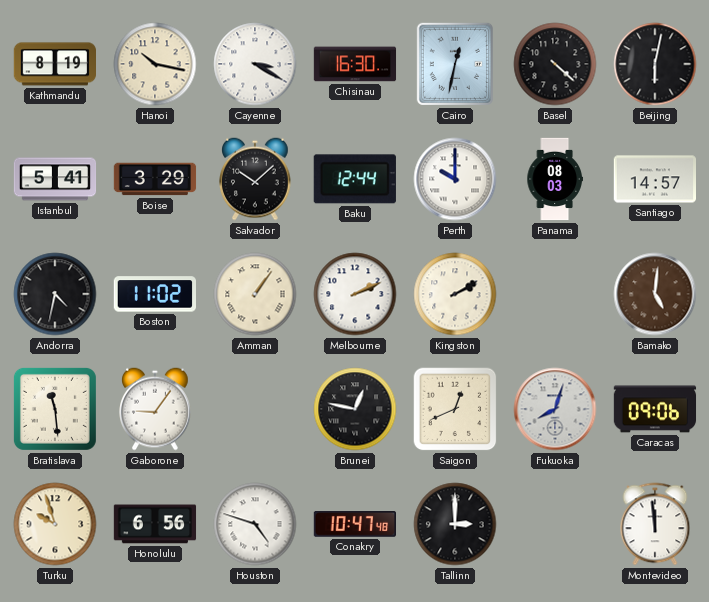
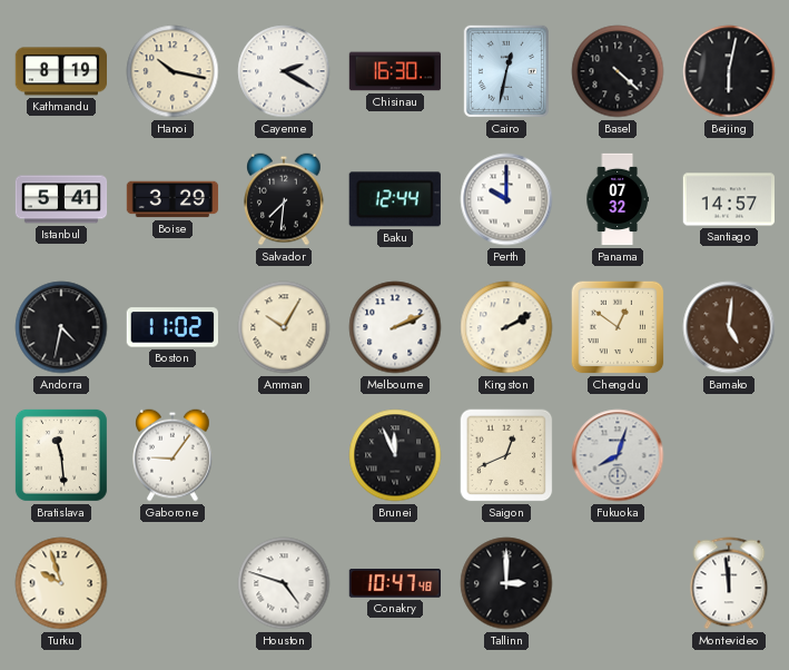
Cayenne: 3:20 -> 2:20 (284, 71)
Salvador: 10:08 -> 7:31 (285, 199)
Panama: 08:03 -> 07:32 (618, 199)
Amman: 1:06 -> 10:05 (284, 327)
Chengdu: none -> 12:51 (618, 327)
Brunei: 12:47 -> 11:56 (395, 455)
Caracas: 09:06 -> none (655, 409)
Honolulu: 6:56 -> none (155, 524)
